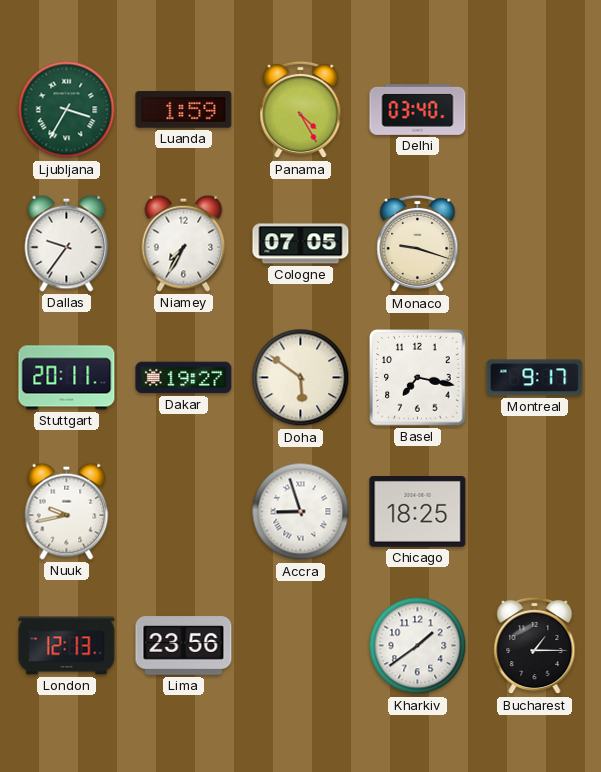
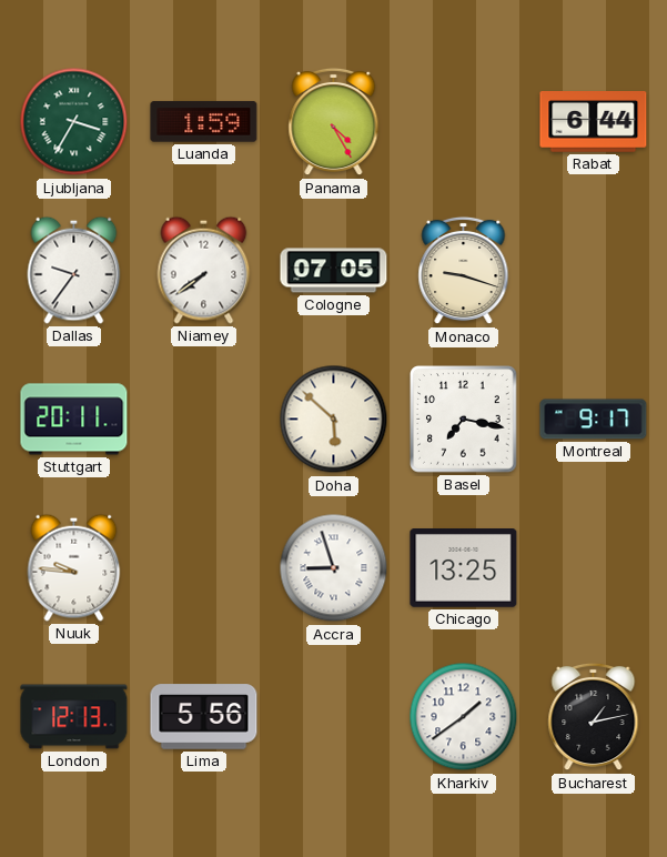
Delhi: 03:40 -> none (418, 109)
Rabat: none -> 6:44 (594, 122)
Niamey: 7:35 -> 7:39 (204, 270)
Dakar: 19:27 -> none (184, 378)
Doha: 5:51 -> 5:52 (334, 420)
Nuuk: 9:43 -> 9:46 (74, 567)
Chicago: 18:25 -> 13:25 (464, 568)
Lima: 23:56 -> 5:56 (204, 717)
Bucharest: 1:15 -> 1:13 (594, 717)
